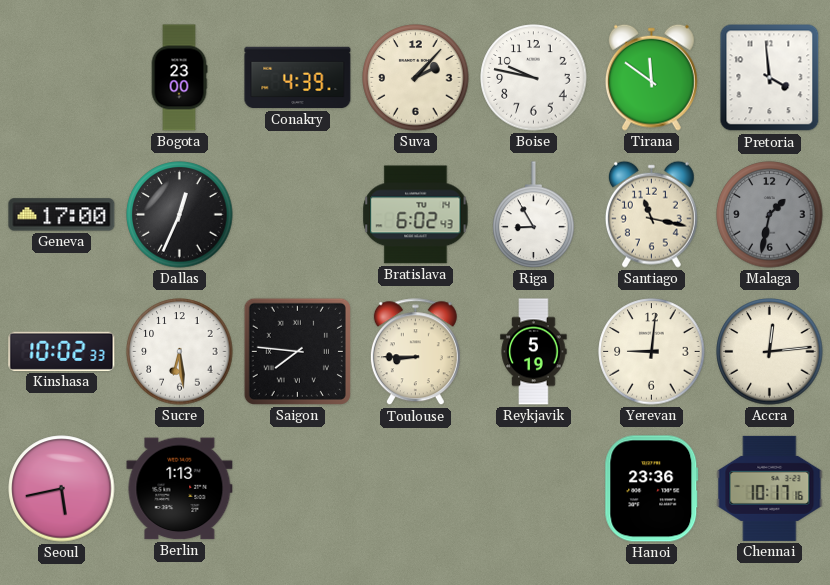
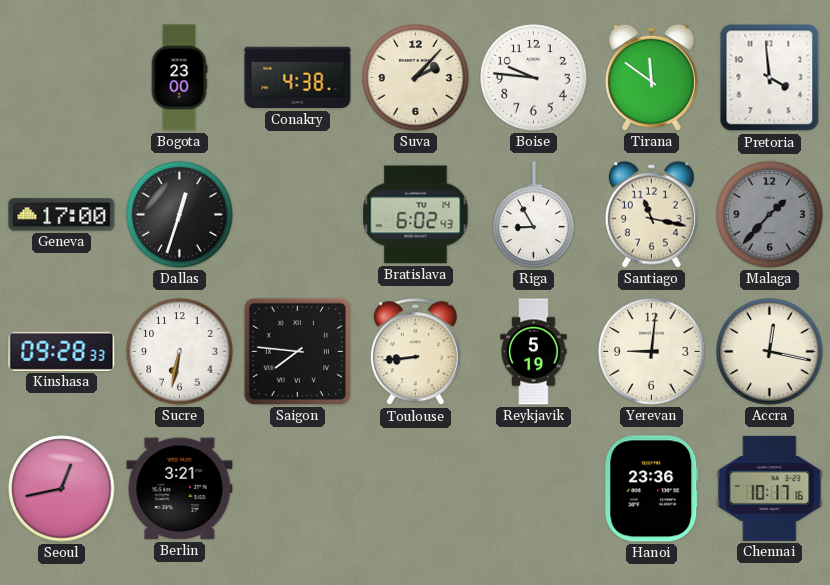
Conakry: 4:39 -> 4:38 (298, 78)
Boise: 9:47 -> 9:46 (534, 78)
Dallas: 12:34 -> 12:33 (180, 215)
Malaga: 1:32 -> 1:37 (770, 215)
Kinshasa: 10:02 -> 09:28 (62, 351)
Sucre: 6:29 -> 6:32 (180, 352)
Toulouse: 8:45 -> 8:44 (415, 352)
Accra: 12:14 -> 12:17 (770, 352)
Seoul: 5:43 -> 12:43 (62, 489)
Berlin: 1:13 -> 3:21 (180, 489)
